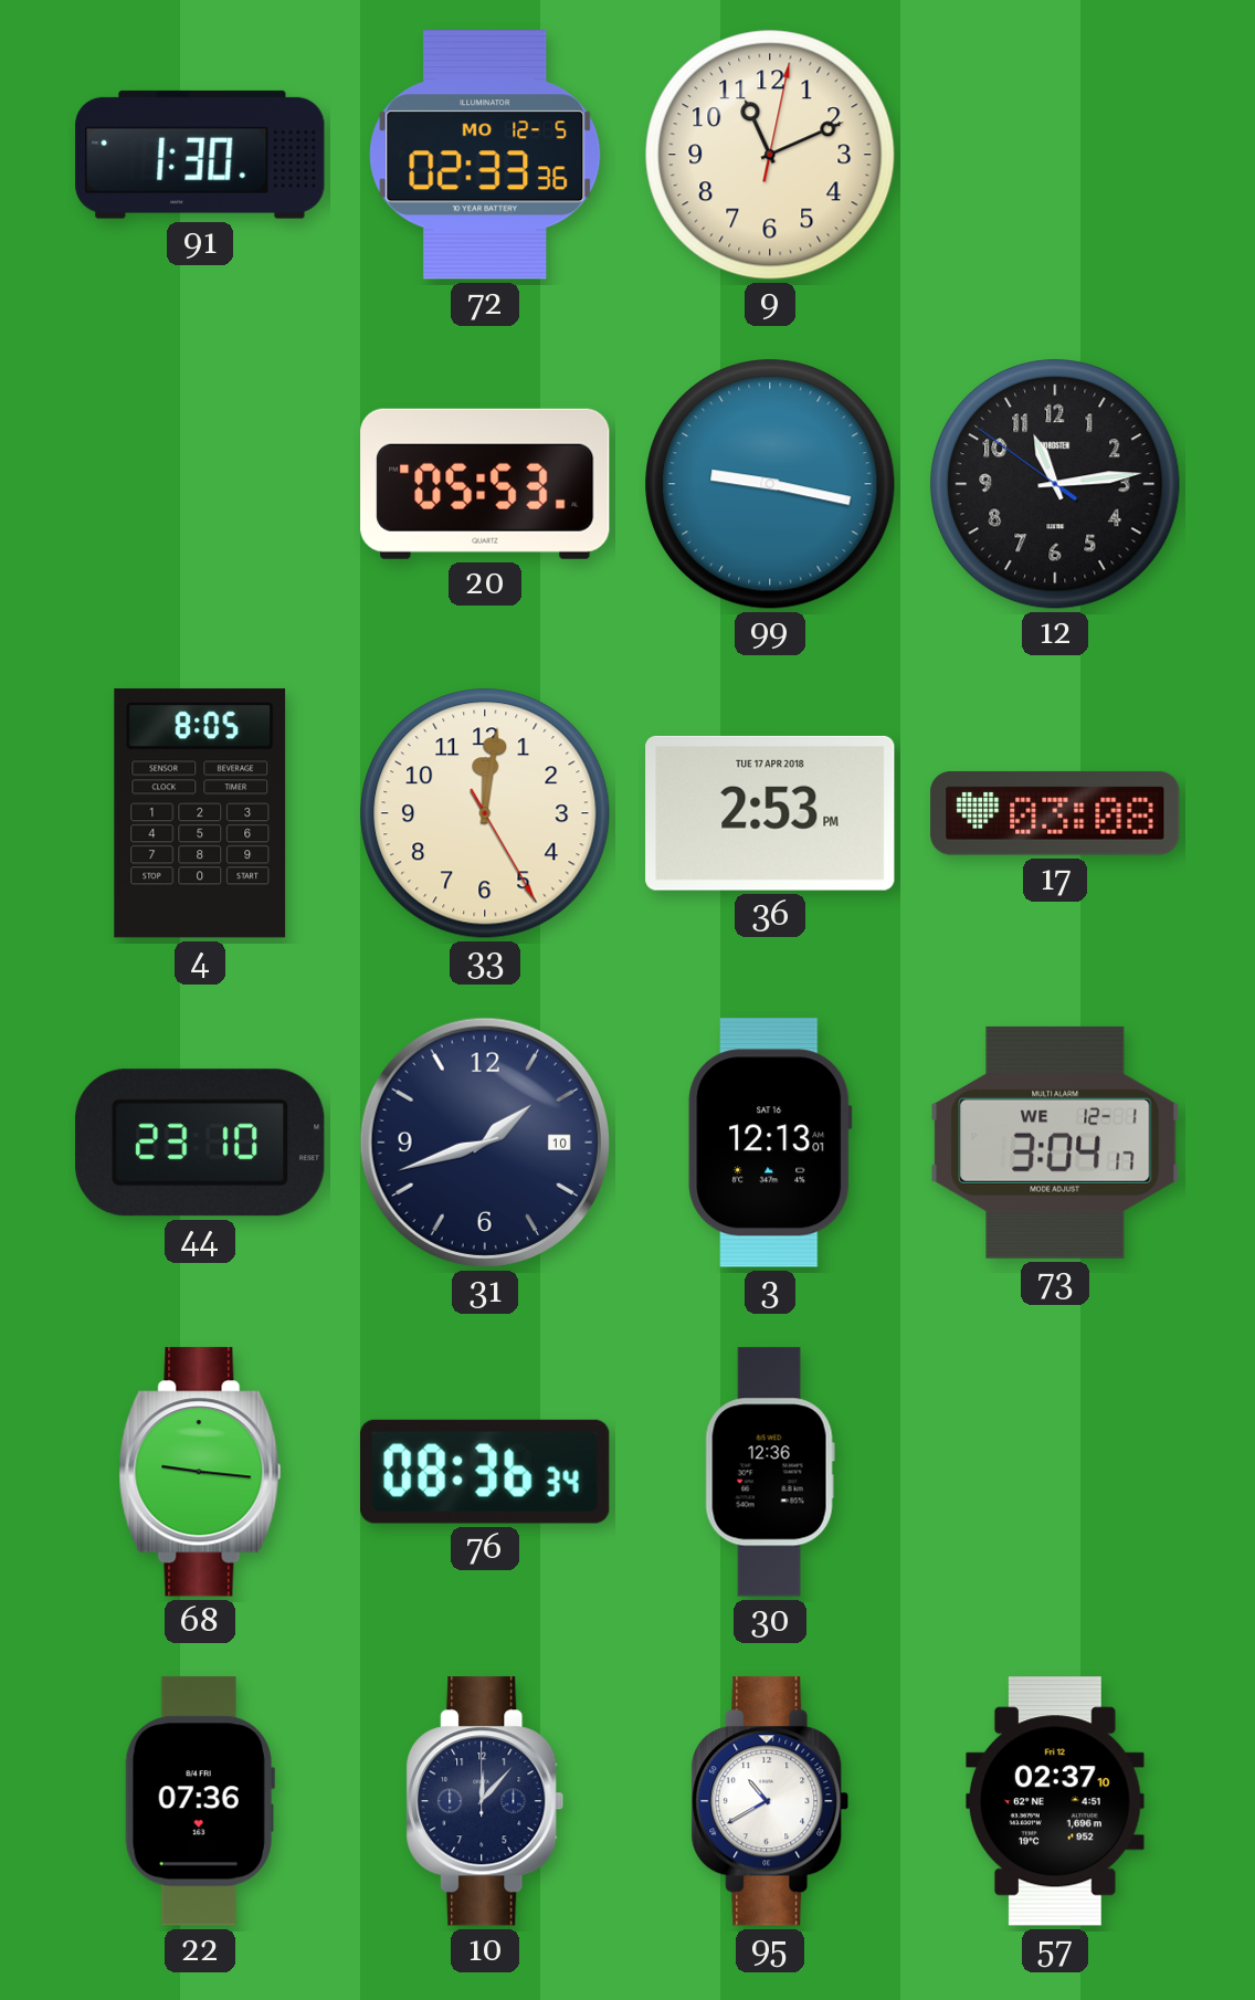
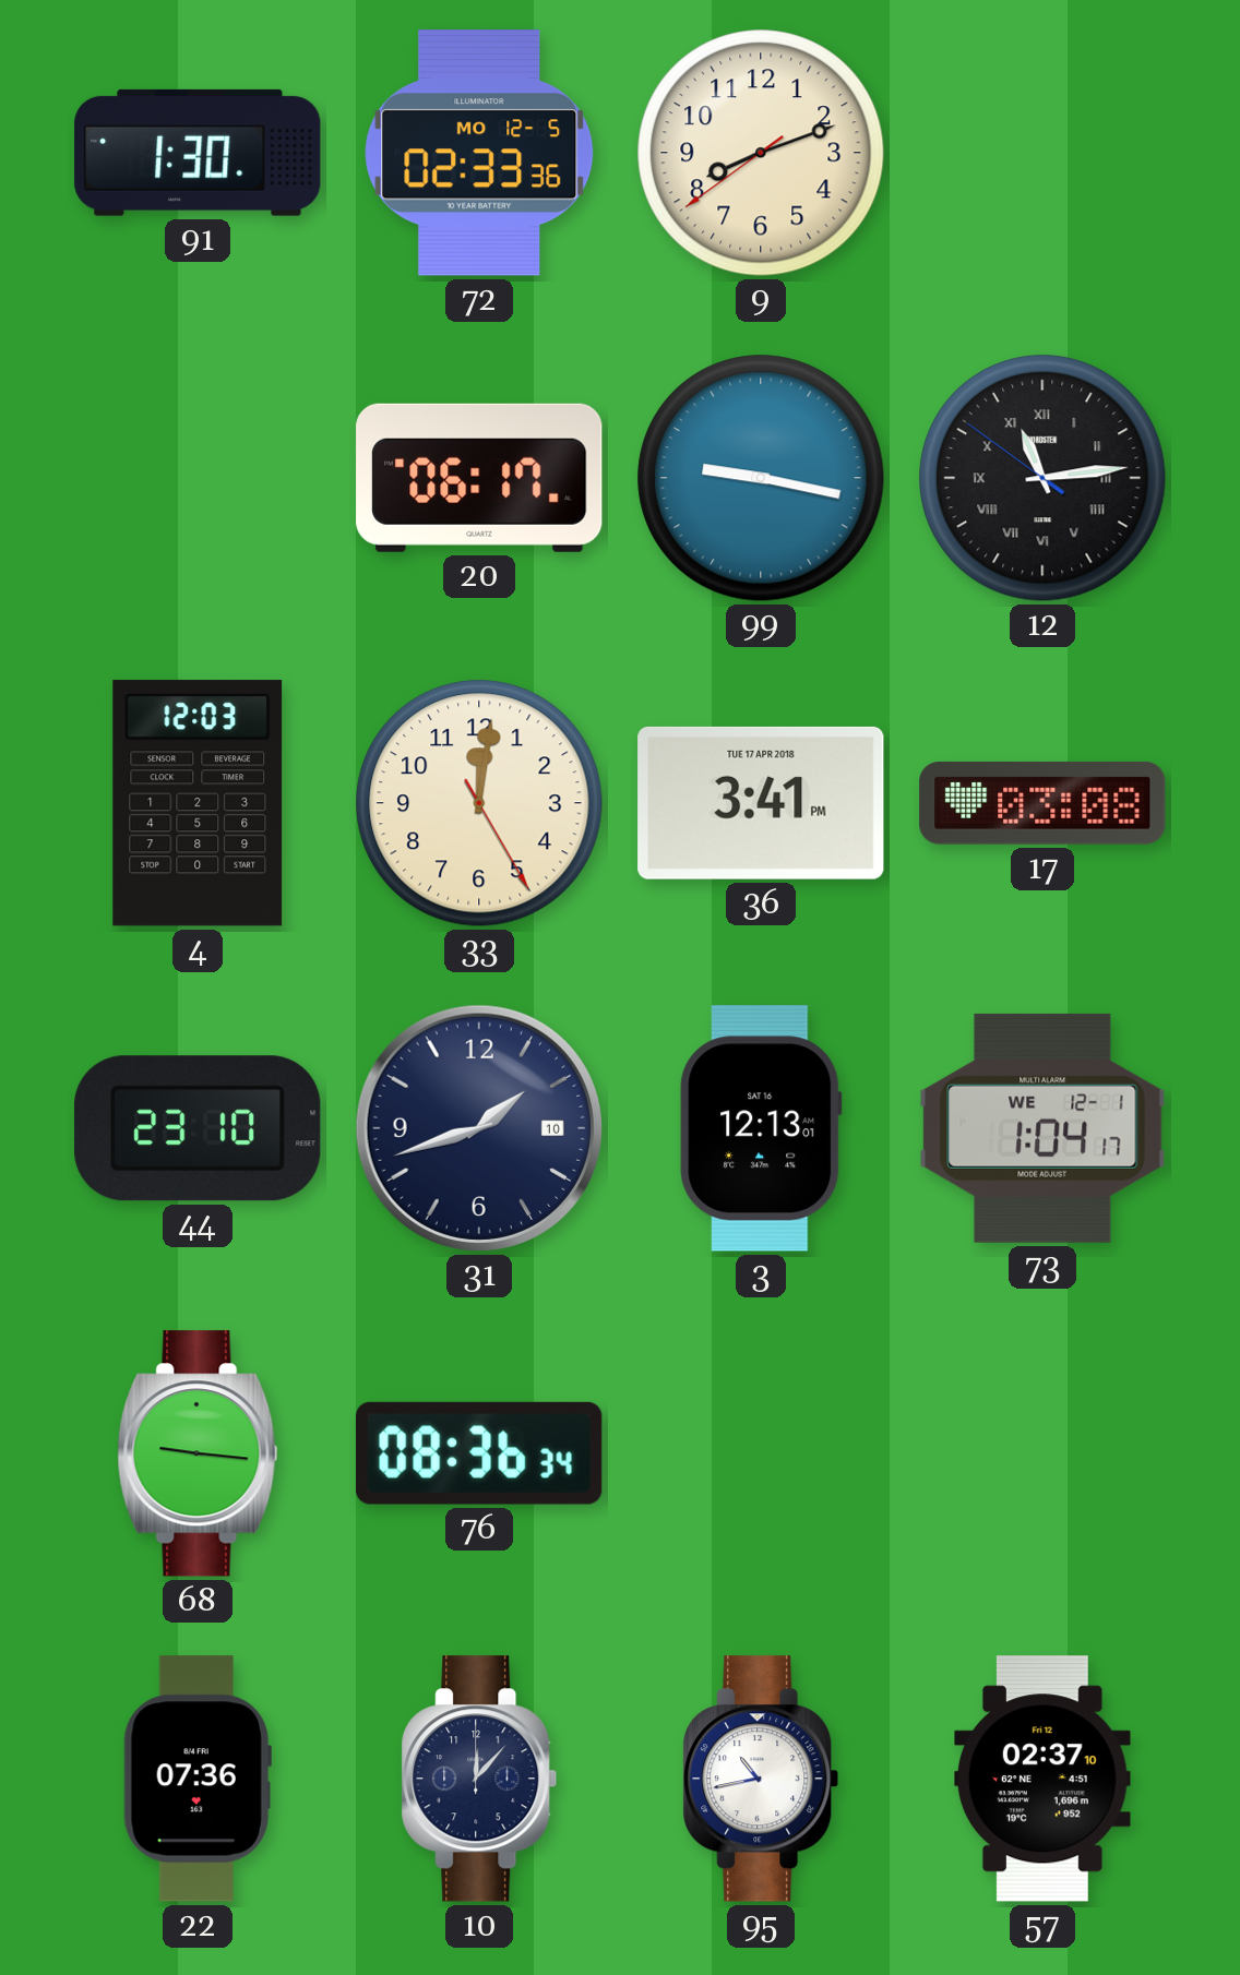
9: 11:11 -> 8:11 (761, 153)
20: 05:53 -> 06:17 (479, 478)
12 numerals: Arabic -> Roman (1042, 478)
4: 8:05 -> 12:03 (198, 803)
36: 2:53 -> 3:41 (761, 803)
73: 3:04 -> 1:04 (1042, 1128)
30: 12:36 -> none (770, 1472)
95: 10:40 -> 10:43 (761, 1779)
